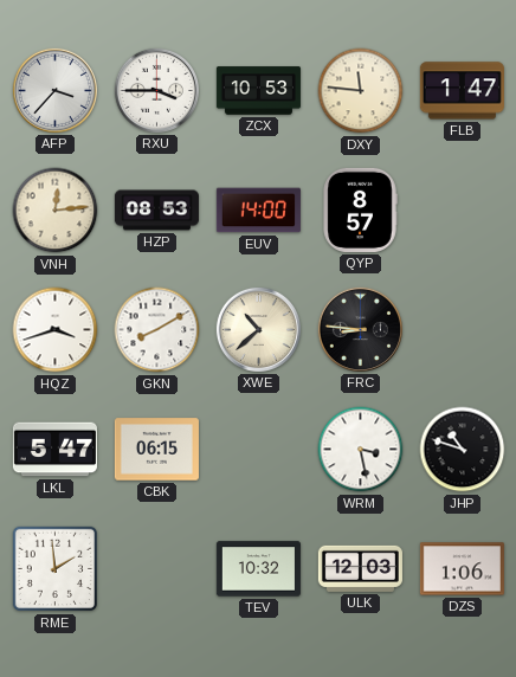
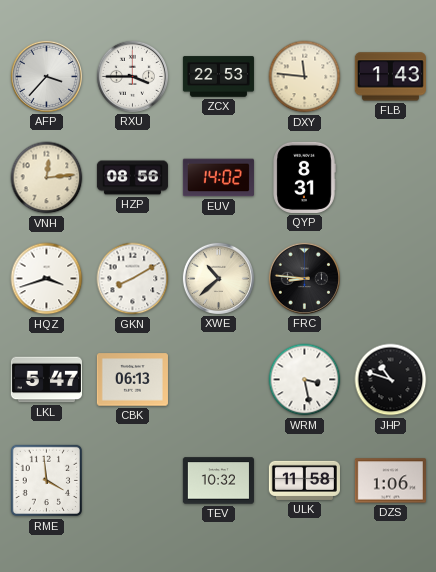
ZCX: 10:53 -> 22:53 (218, 77)
FLB: 1:47 -> 1:43 (390, 77)
HZP: 08:53 -> 08:56 (132, 178)
EUV: 14:00 -> 14:02 (218, 178)
QYP: 8:57 -> 8:31 (304, 177)
CBK: 06:15 -> 06:13 (132, 380)
RME: 1:59 -> 3:59 (47, 481)
ULK: 12:03 -> 11:58 (304, 480)
